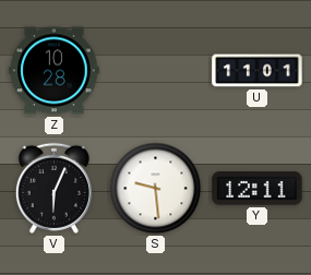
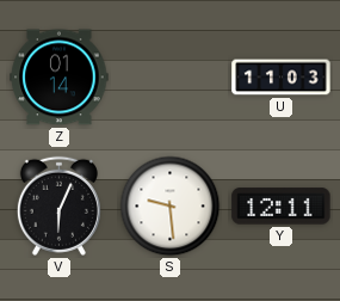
Z: 10:28 -> 01:14 (60, 78)
U: 11:01 -> 11:03 (282, 78)
